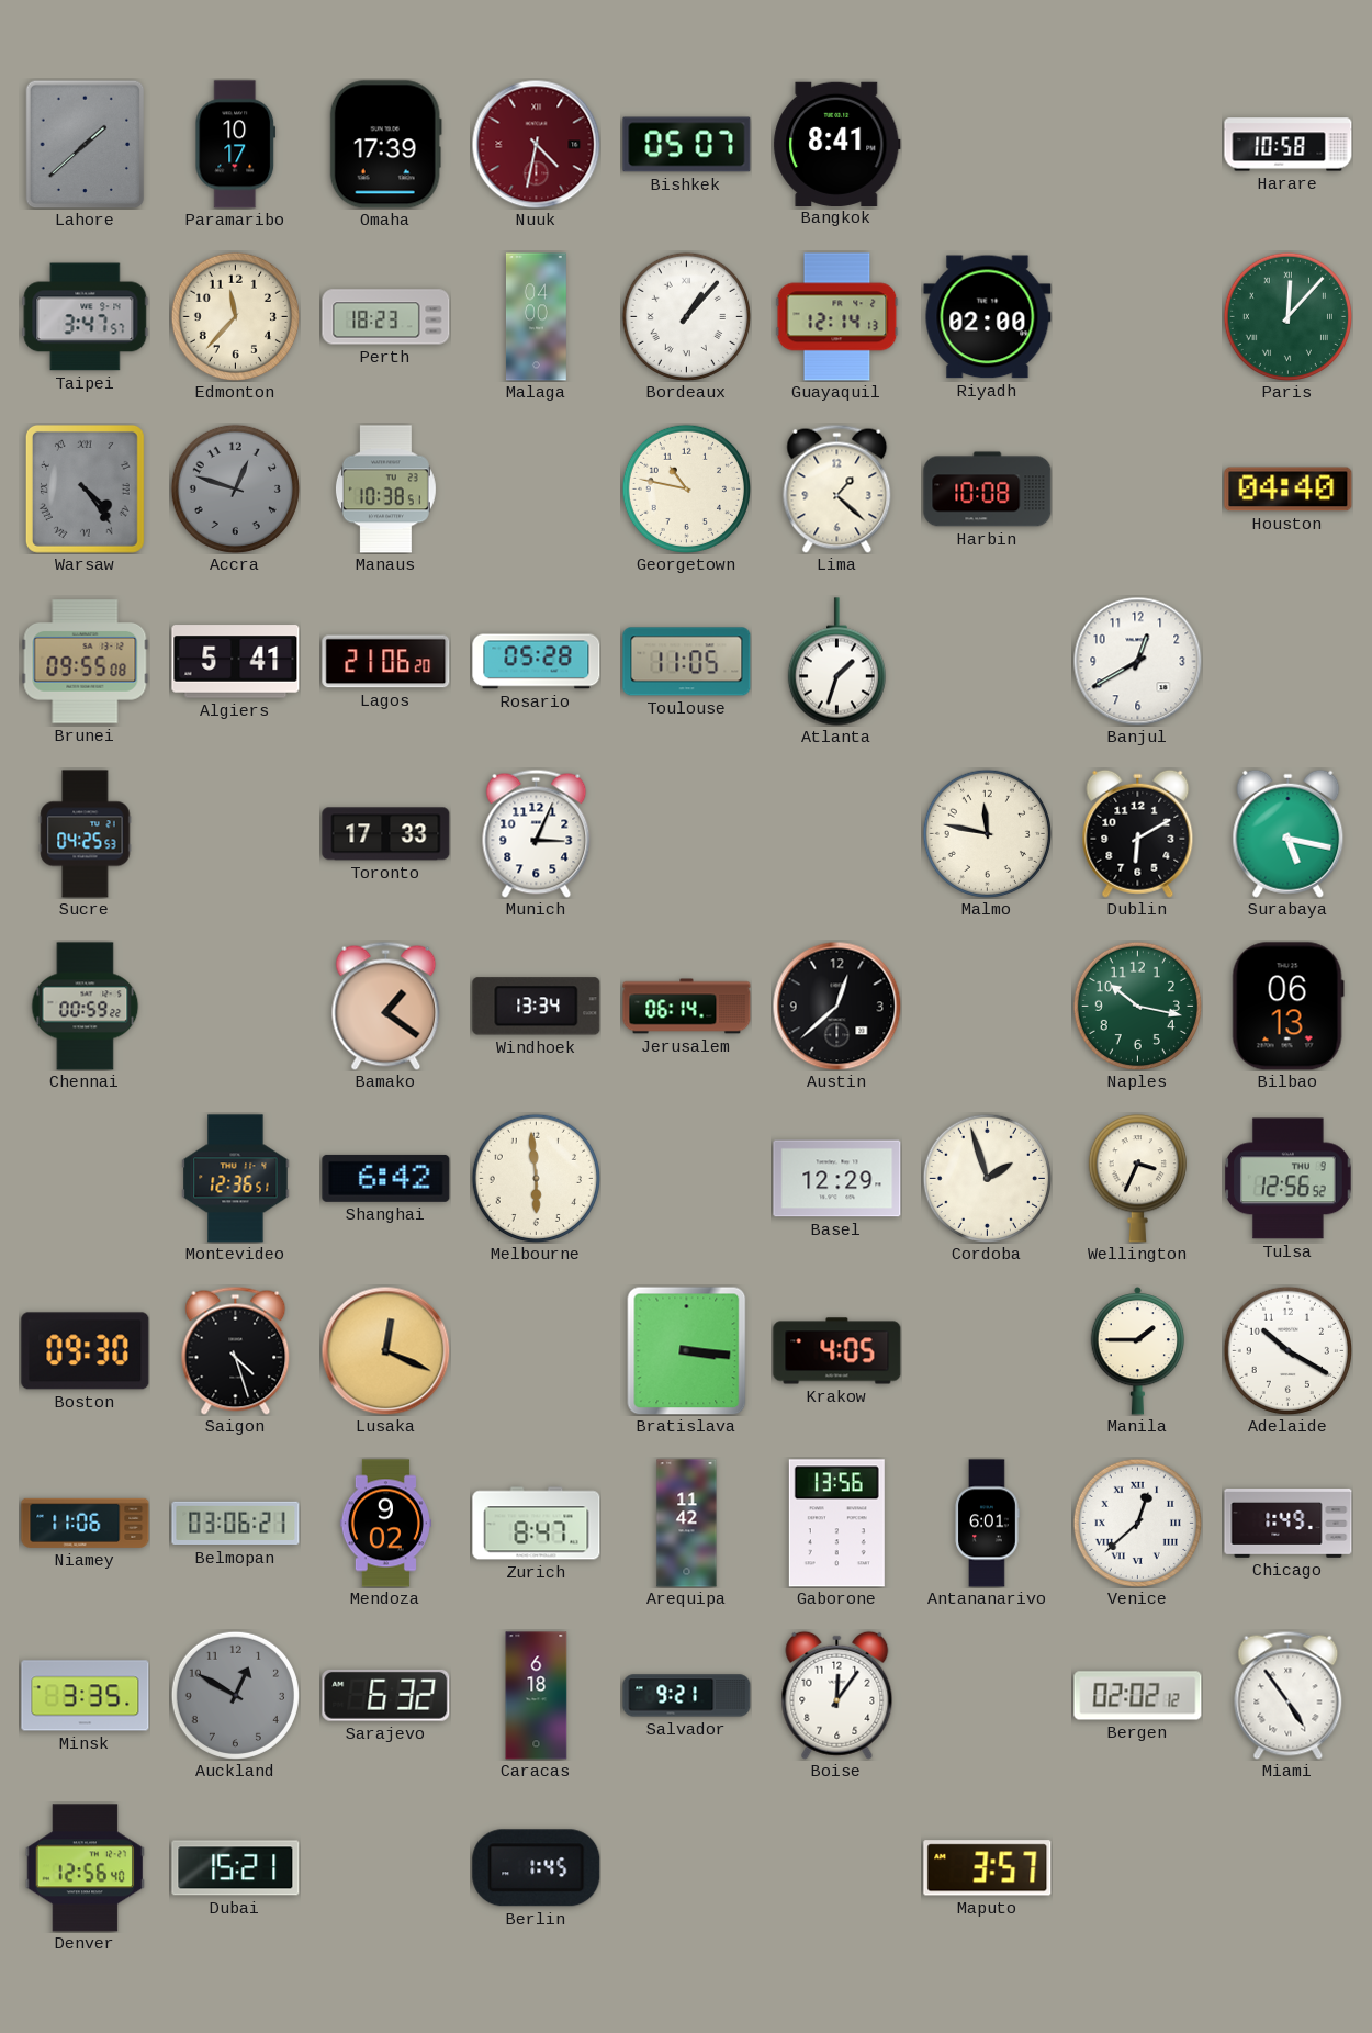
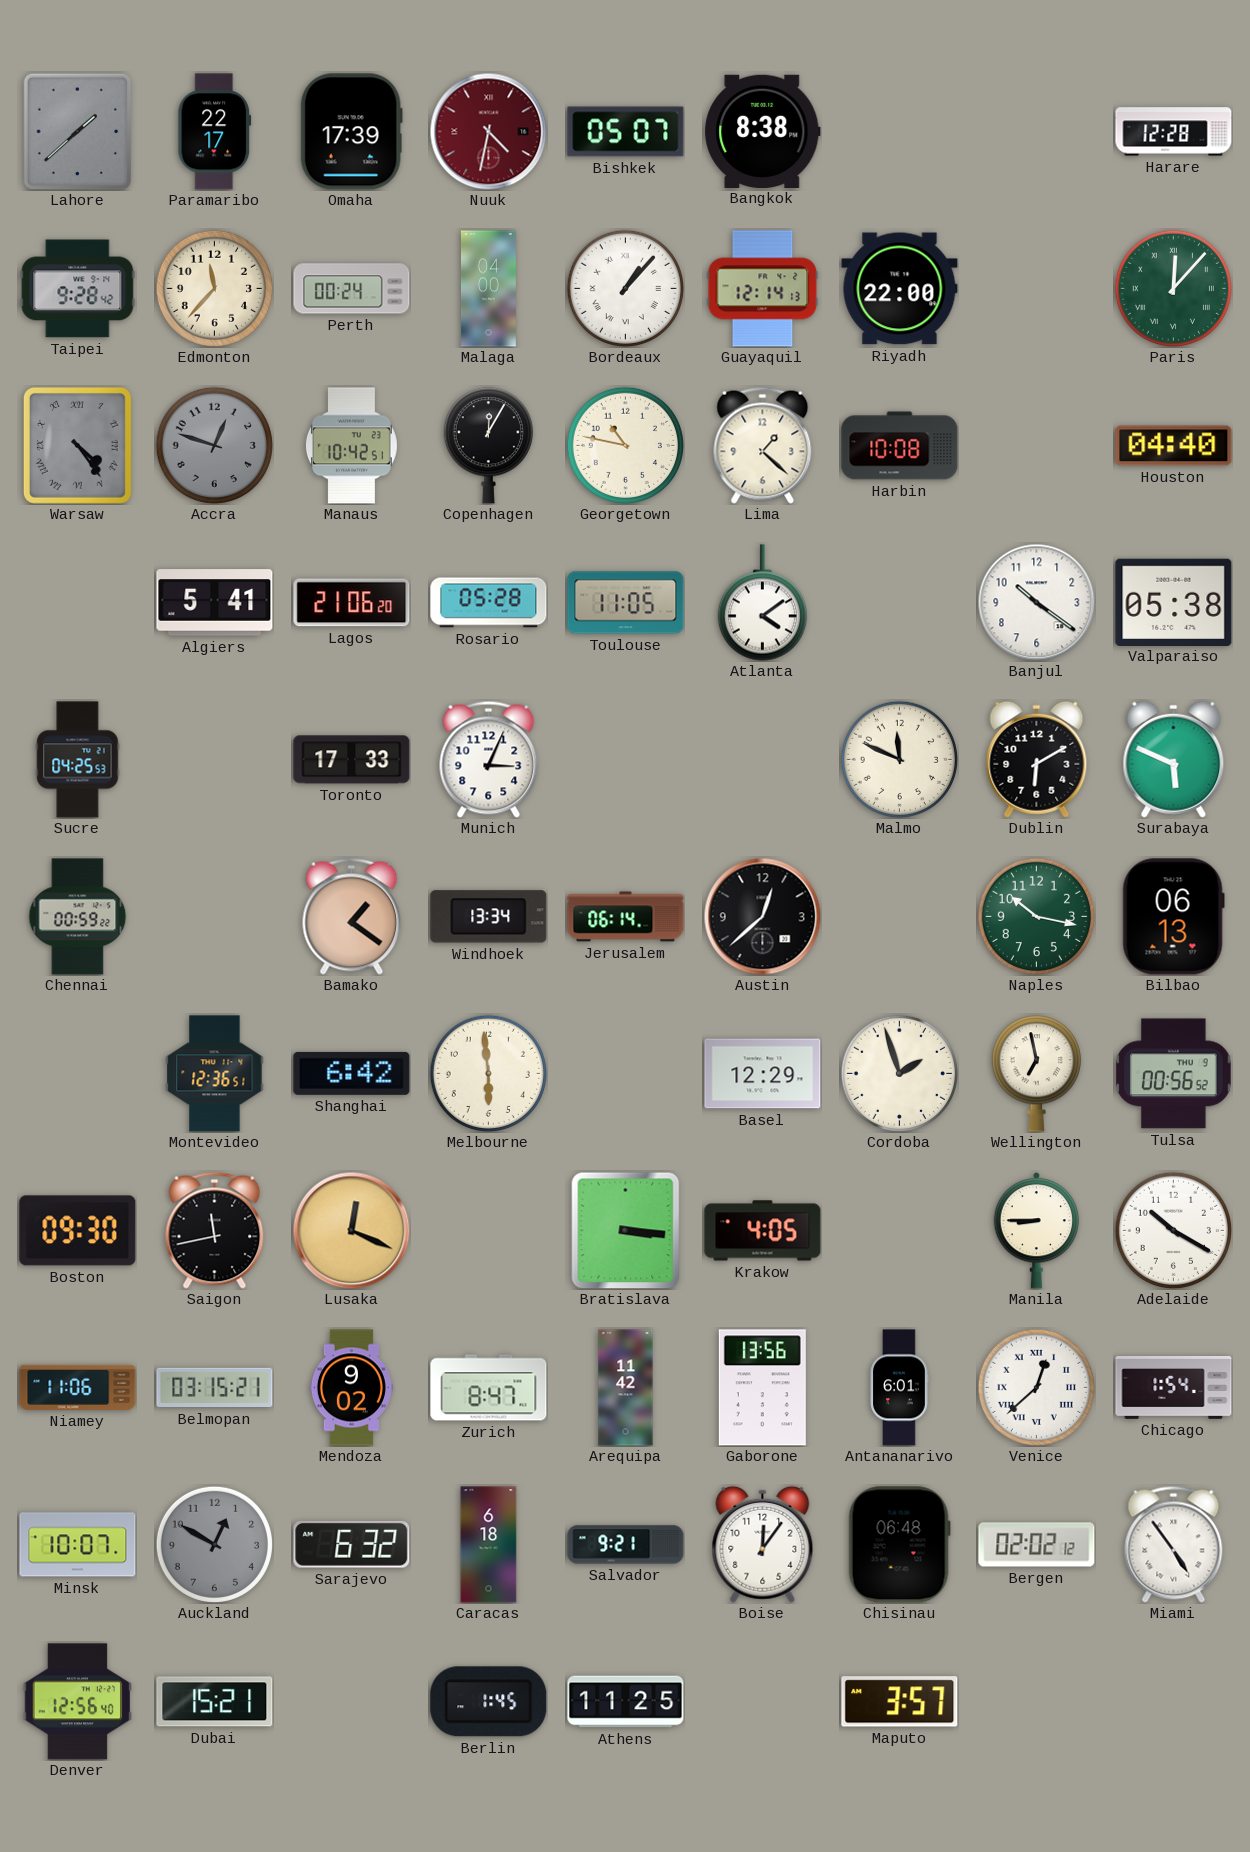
Paramaribo: 10:17 -> 22:17 (215, 132)
Bangkok: 8:41 -> 8:38 (763, 131)
Harare: 10:58 -> 12:28 (1174, 132)
Taipei: 3:47 -> 9:28 (78, 289)
Perth: 18:23 -> 00:24 (352, 289)
Riyadh: 02:00 -> 22:00 (900, 289)
Manaus: 10:38 -> 10:42 (351, 446)
Copenhagen: none -> 12:05 (488, 446)
Brunei: 09:55 -> none (86, 662)
Atlanta: 1:33 -> 4:09 (762, 603)
Banjul: 12:40 -> 10:21 (1036, 602)
Valparaiso: none -> 05:38 (1174, 602)
Malmo: 11:47 -> 11:49 (899, 759)
Surabaya: 5:17 -> 5:49 (1174, 759)
Wellington: 3:34 -> 6:58 (1036, 1074)
Tulsa: 12:56 -> 00:56 (1174, 1074)
Saigon: 4:27 -> 11:43 (215, 1230)
Manila: 1:45 -> 8:45 (1037, 1231)
Belmopan: 03:06 -> 03:15 (215, 1388)
Chicago: 1:49 -> 1:54 (1174, 1388)
Minsk: 3:35 -> 10:07 (78, 1545)
Chisinau: none -> 06:48 (899, 1545)
Athens: none -> 11:25 (626, 1702)
